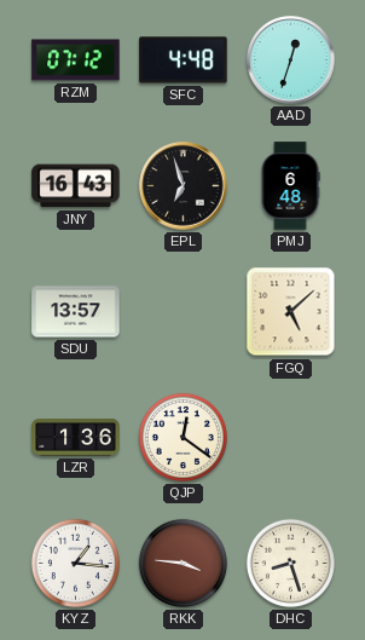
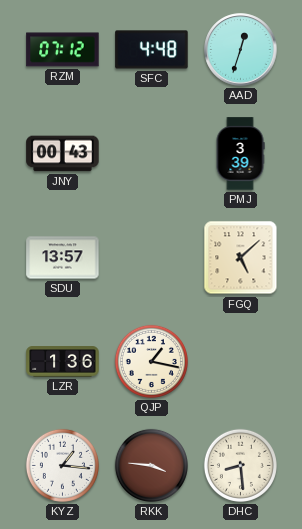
JNY: 16:43 -> 00:43 (63, 154)
EPL: 6:57 -> none (184, 186)
PMJ: 6:48 -> 3:39 (240, 154)
QJP: 12:21 -> 1:17 (151, 361)
DHC: 8:27 -> 8:29 (240, 465)
